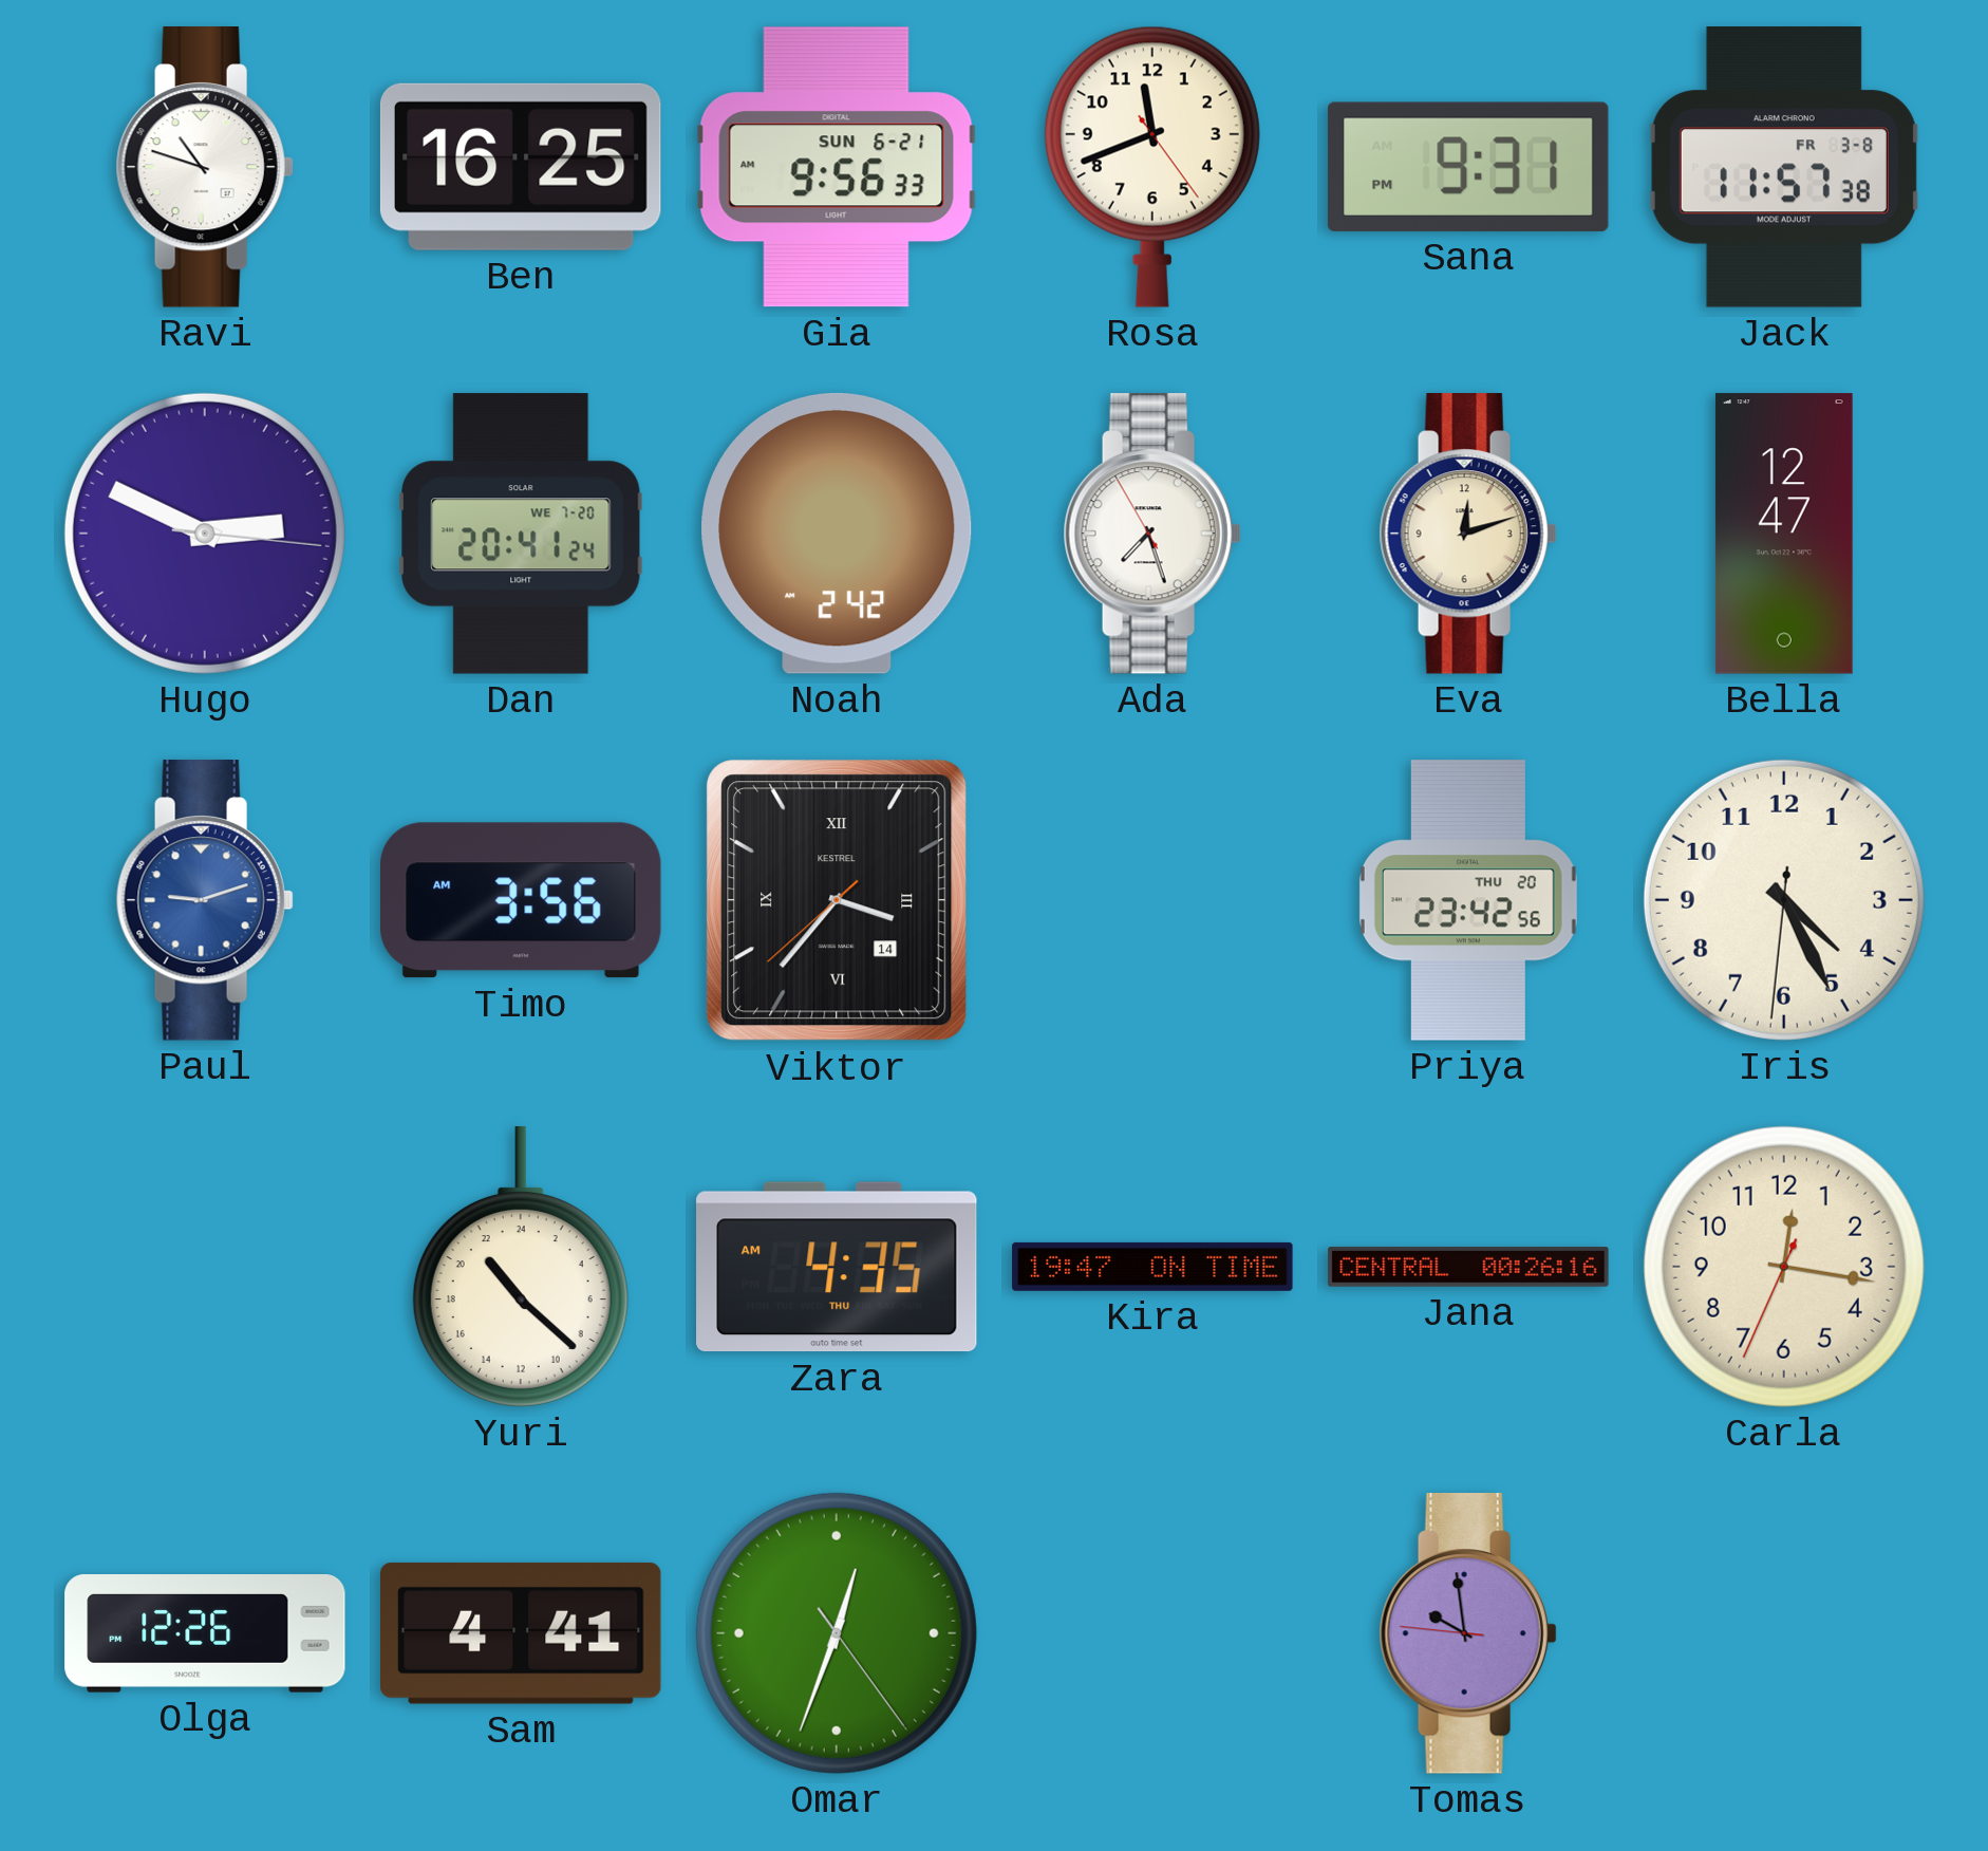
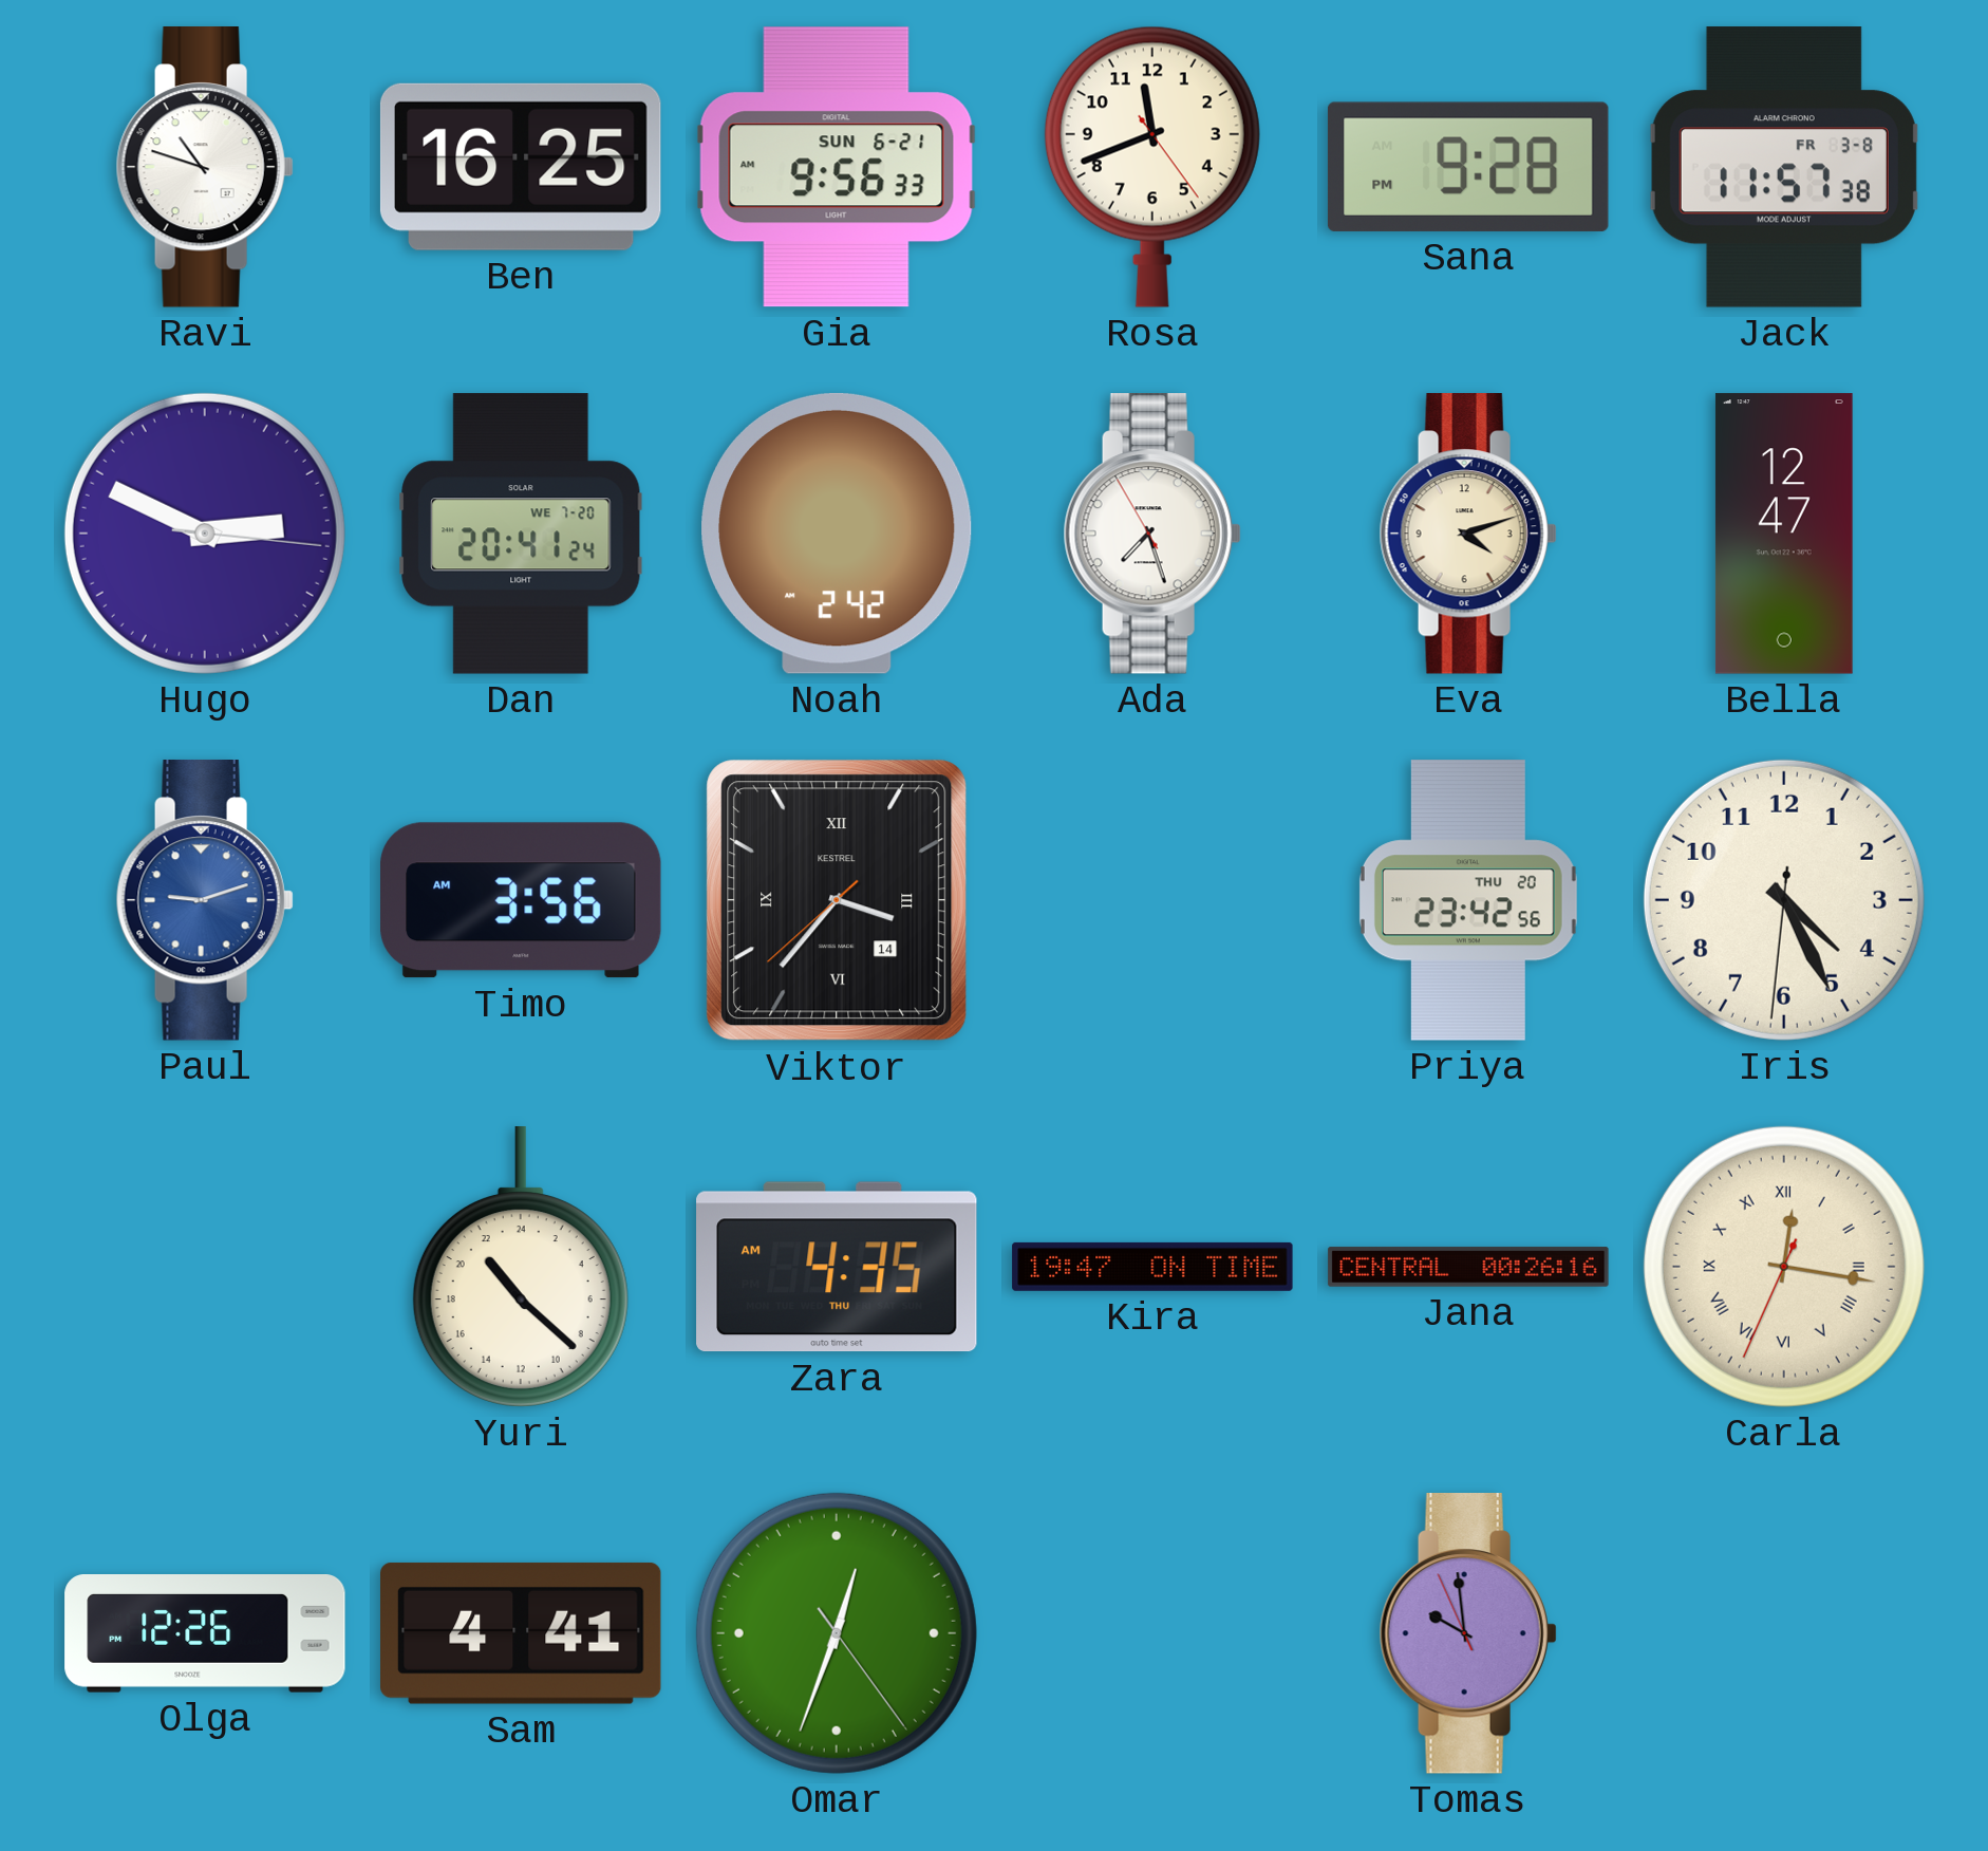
Sana: 9:31 -> 9:28 (1468, 167)
Eva: 12:12 -> 4:12 (1468, 535)
Carla numerals: Arabic -> Roman (1784, 1267)
Tomas: 9:58:46 -> 9:58:56 (1468, 1634)
